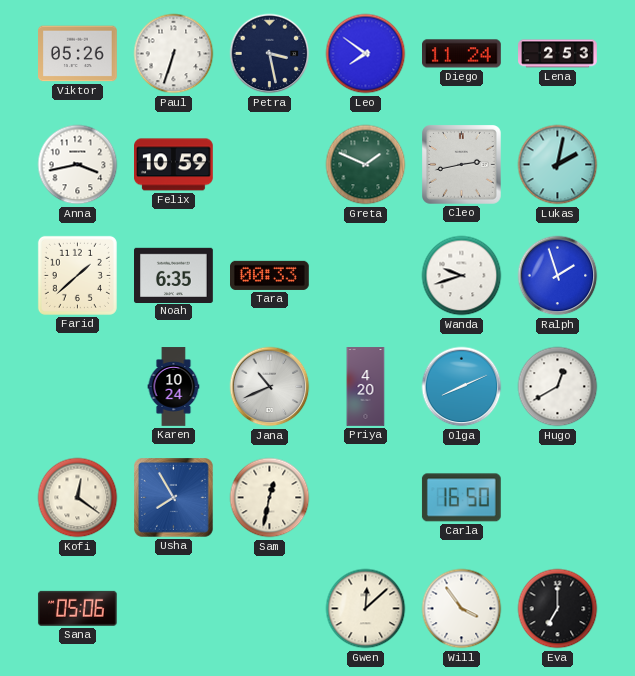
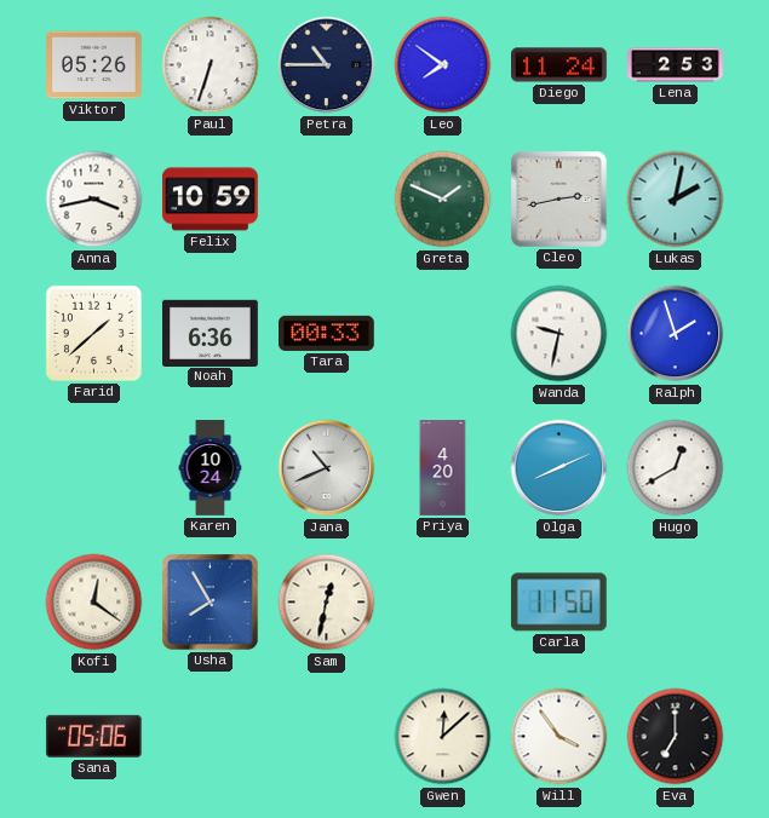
Petra: 3:28 -> 10:45 (327, 65)
Noah: 6:35 -> 6:36 (211, 333)
Wanda: 9:42 -> 9:32 (559, 334)
Carla: 16:50 -> 11:50 (558, 603)
